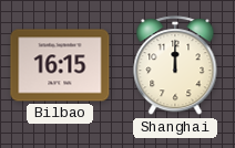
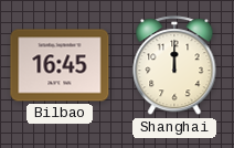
Bilbao: 16:15 -> 16:45 (60, 65)
